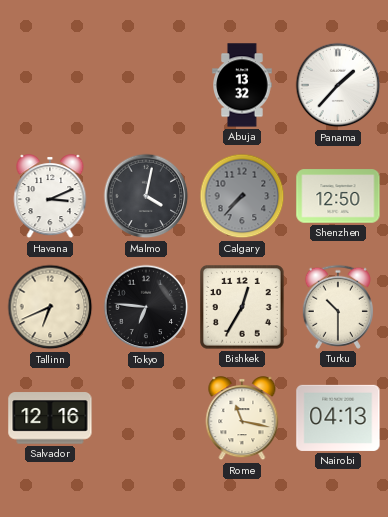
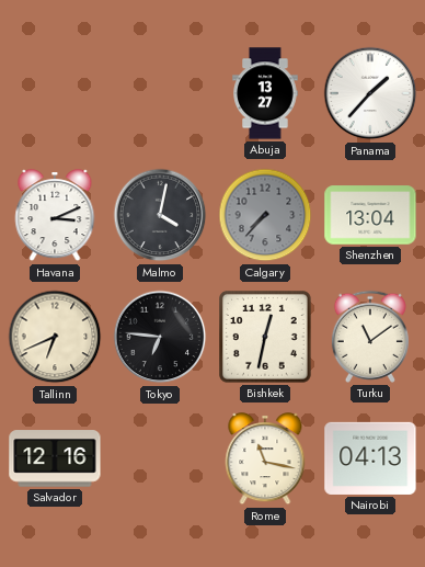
Abuja: 13:32 -> 13:27 (265, 93)
Shenzhen: 12:50 -> 13:04 (370, 215)
Bishkek: 12:35 -> 12:32 (266, 338)
Turku: 10:30 -> 11:09 (370, 337)
